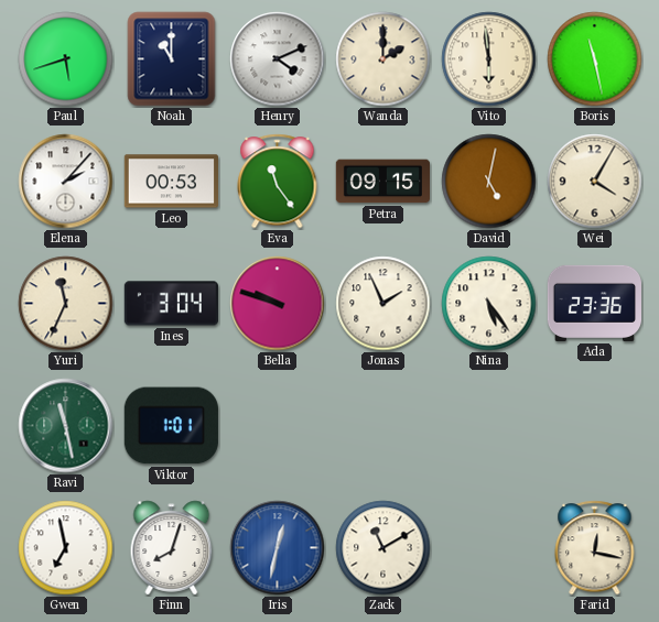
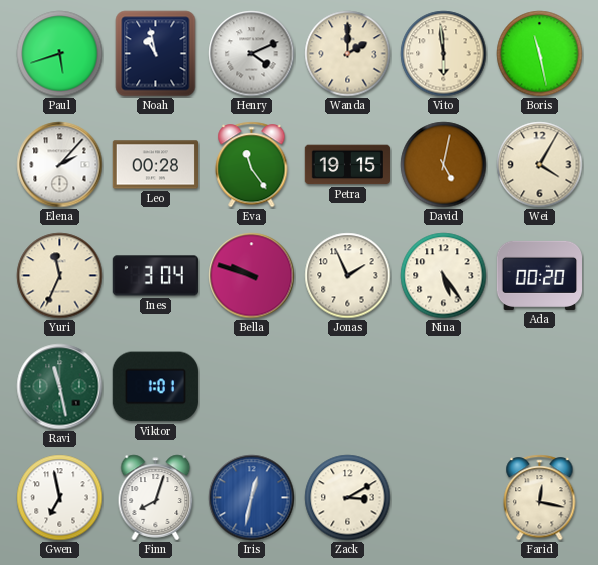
Noah: 11:00 -> 10:58 (156, 54)
Leo: 00:53 -> 00:28 (155, 165)
Petra: 09:15 -> 19:15 (347, 165)
Ada: 23:36 -> 00:20 (539, 275)
Zack: 11:10 -> 3:10 (348, 498)
